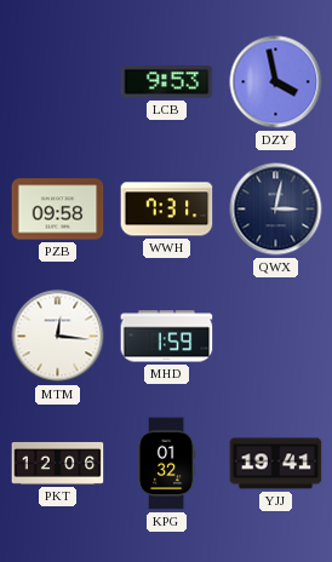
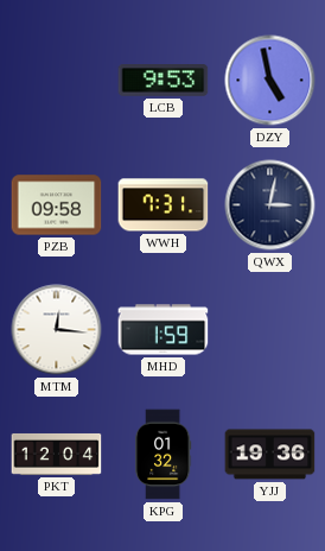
DZY: 3:58 -> 4:58 (270, 81)
PKT: 12:06 -> 12:04 (57, 454)
YJJ: 19:41 -> 19:36 (270, 455)
